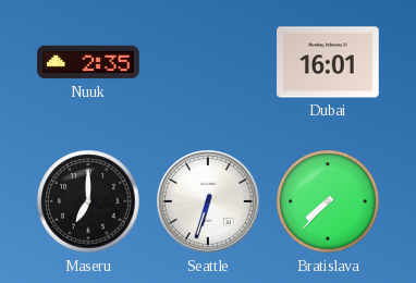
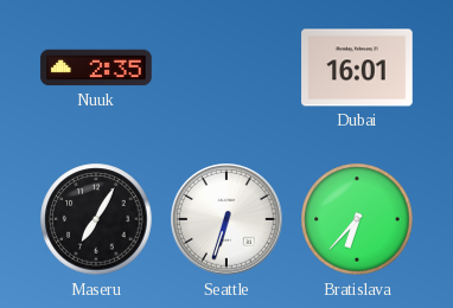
Maseru: 7:00 -> 7:05 (96, 219)
Bratislava: 7:37 -> 6:37 (357, 219)
